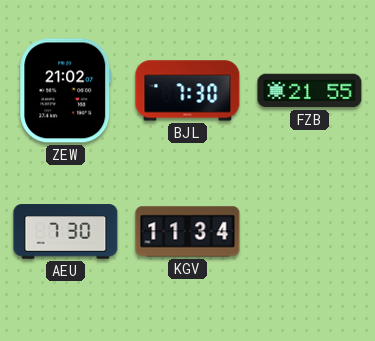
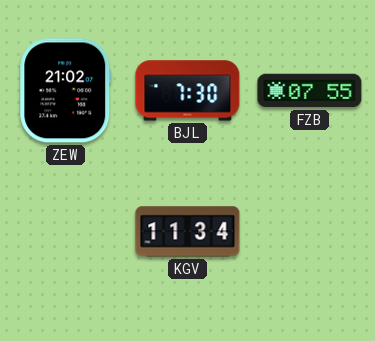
FZB: 21:55 -> 07:55 (310, 91)
AEU: 7:30 -> none (66, 232)
